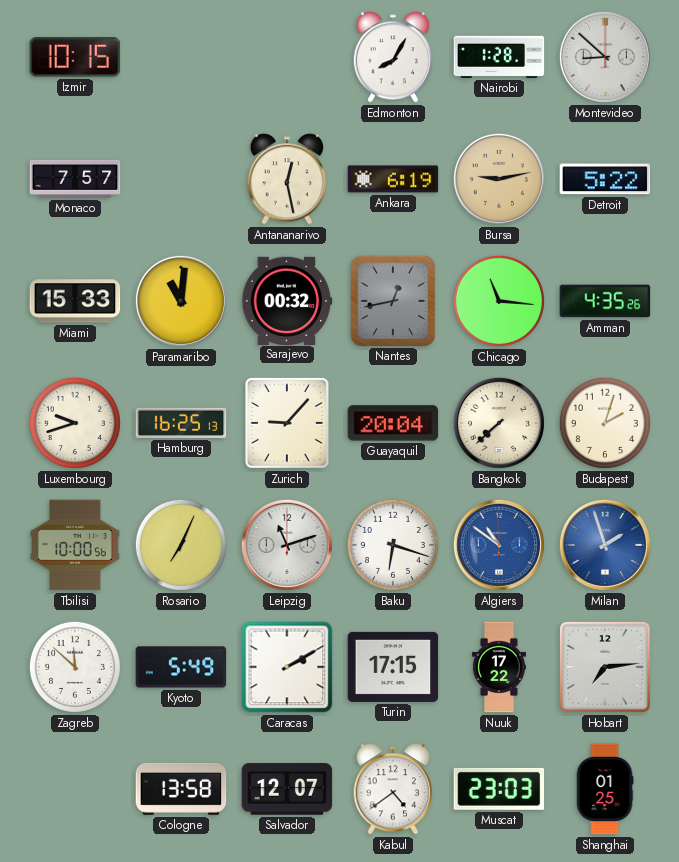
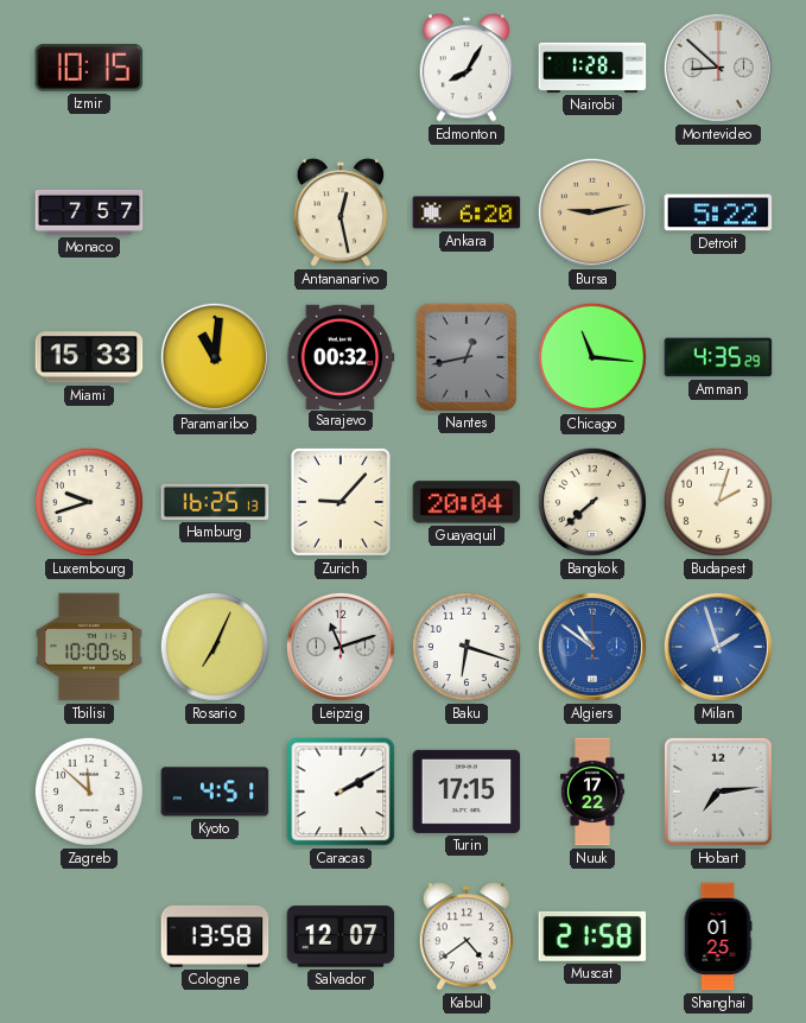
Ankara: 6:19 -> 6:20 (467, 212)
Amman: 4:35:26 -> 4:35:29 (718, 357)
Kyoto: 5:49 -> 4:51 (215, 792)
Muscat: 23:03 -> 21:58 (592, 936)
